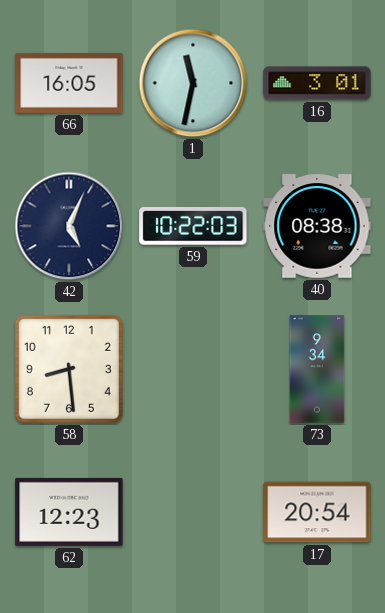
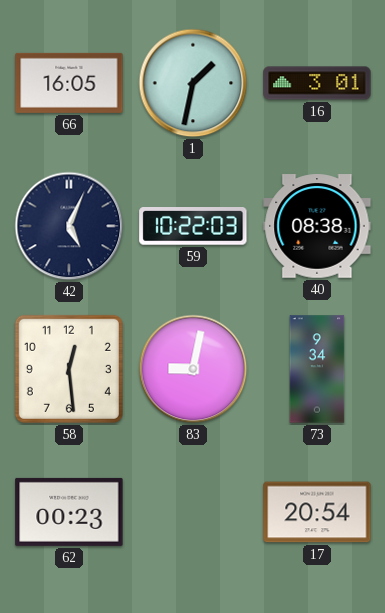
1: 11:32 -> 1:32 (193, 83)
58: 8:29 -> 12:29 (69, 369)
83: none -> 9:02 (193, 369)
62: 12:23 -> 00:23 (69, 512)
